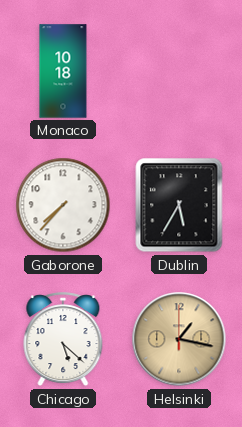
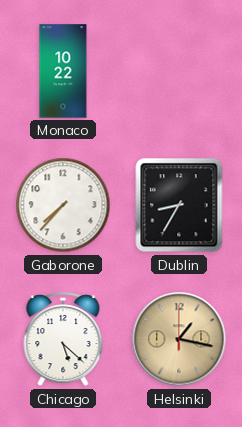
Monaco: 10:18 -> 10:22 (63, 71)
Dublin: 5:35 -> 8:35 (179, 205)
